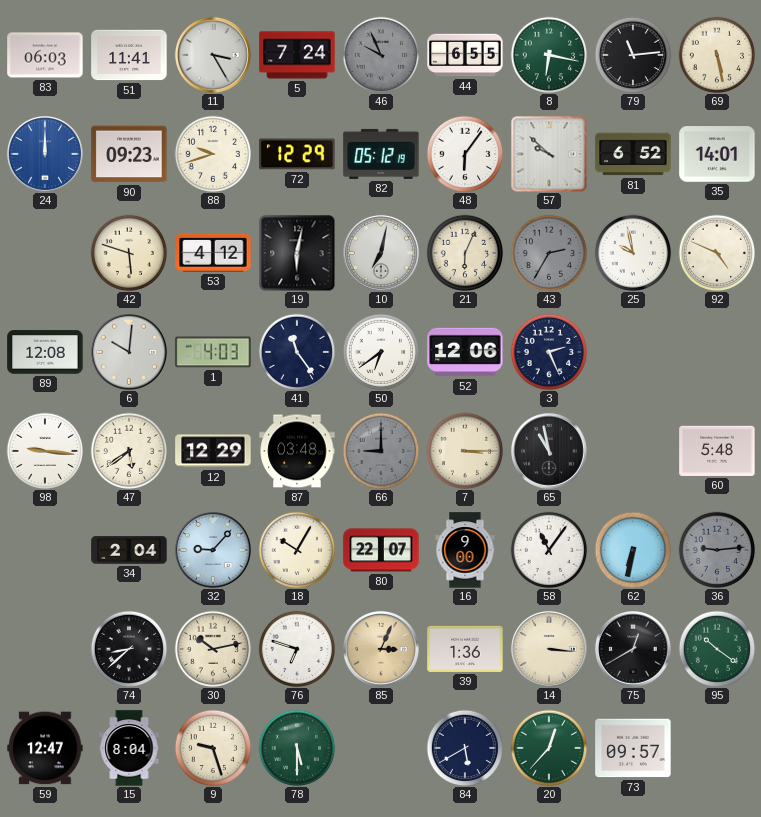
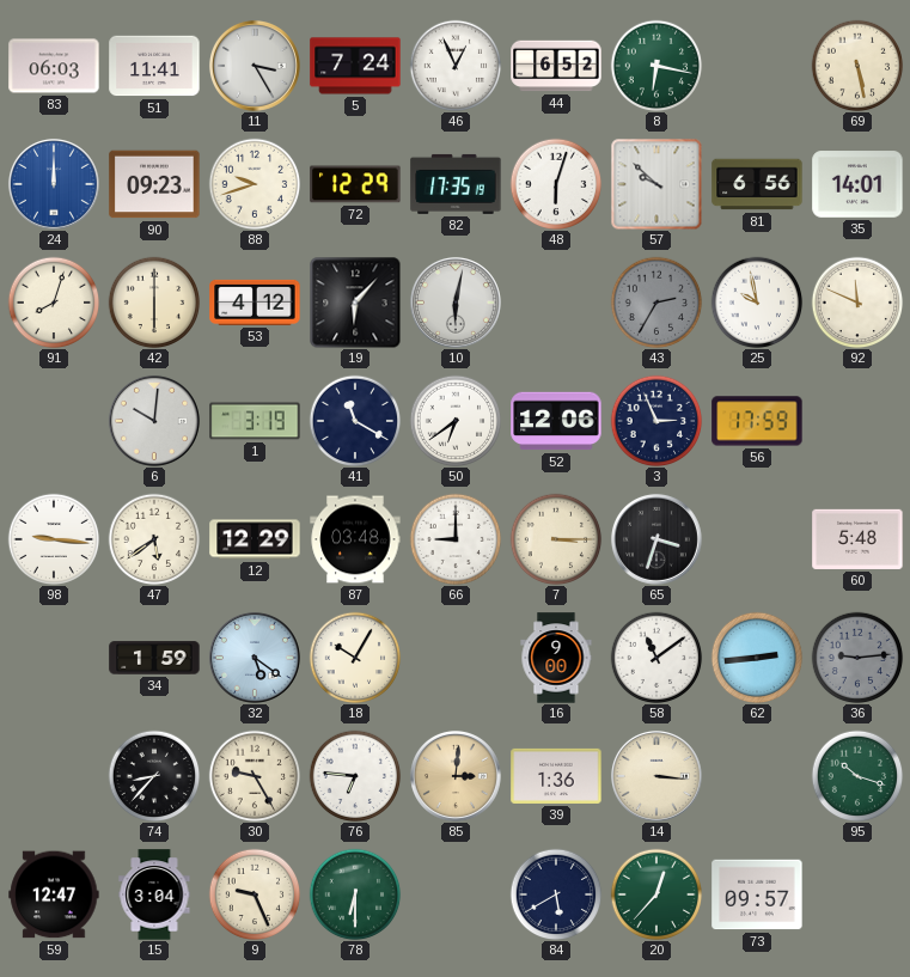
46: 9:56 -> 12:56 (456, 66)
46 dial: grey -> white (456, 66)
44: 6:55 -> 6:52 (556, 66)
79: 11:14 -> none (633, 55)
82: 05:12 -> 17:35 (456, 184)
48: 6:06 -> 6:03 (556, 184)
81: 6:52 -> 6:56 (757, 184)
91: none -> 8:03 (54, 303)
42: 5:48 -> 6:00 (154, 303)
19: 6:02 -> 6:07 (355, 303)
10: 7:02 -> 6:02 (456, 303)
21: 6:04 -> none (465, 253)
92: 4:49 -> 11:49 (857, 303)
89: 12:08 -> none (45, 352)
1: 4:03 -> 3:19 (255, 421)
41: 11:24 -> 11:20 (355, 421)
3: 2:26 -> 2:56 (656, 421)
56: none -> 17:59 (757, 421)
66 dial: grey -> white (456, 539)
65: 10:58 -> 3:33 (656, 539)
34: 2:04 -> 1:59 (154, 658)
32: 9:07 -> 5:21 (255, 658)
80: 22:07 -> none (381, 550)
58: 11:06 -> 11:09 (656, 658)
62: 6:32 -> 2:44 (757, 658)
74: 8:38 -> 8:37 (154, 776)
30: 10:13 -> 9:25 (255, 776)
76: 6:48 -> 6:46 (355, 776)
85: 3:04 -> 3:01 (456, 776)
75: 12:40 -> none (633, 649)
95: 10:21 -> 10:18 (857, 776)
15: 8:04 -> 3:04 (154, 894)
9: 9:27 -> 9:26 (255, 894)
78: 5:30 -> 6:30 (355, 894)
